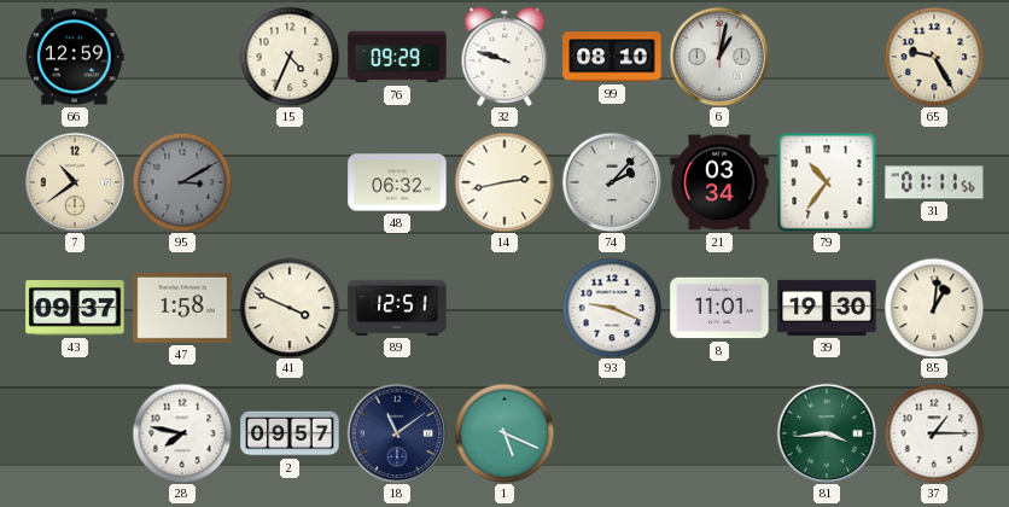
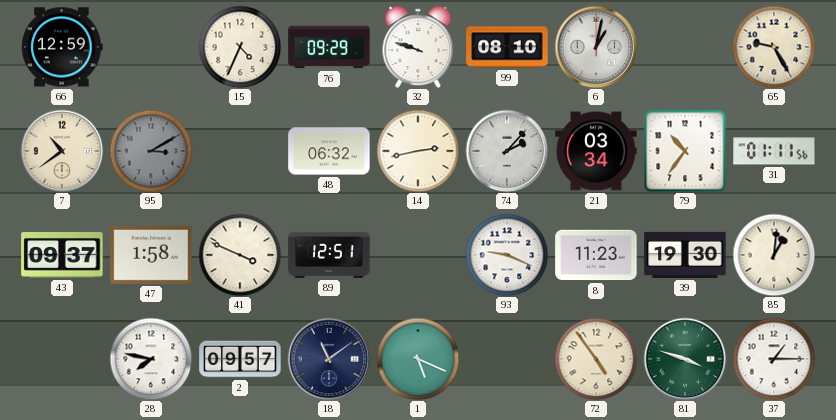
8: 11:01 -> 11:23 (596, 255)
72: none -> 4:54 (596, 359)
81: 3:44 -> 3:48 (685, 359)
